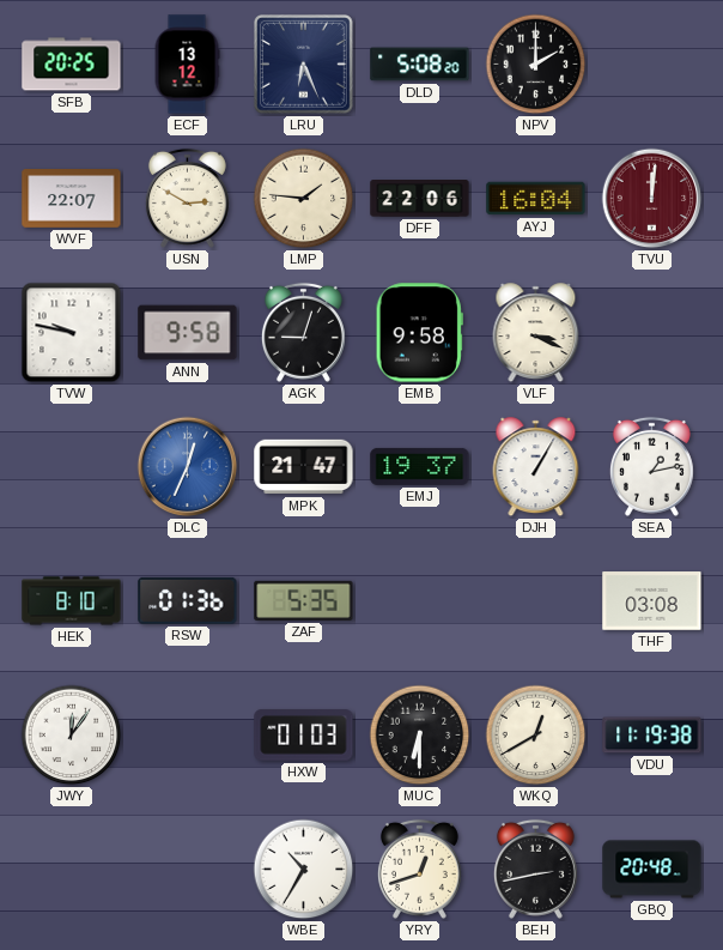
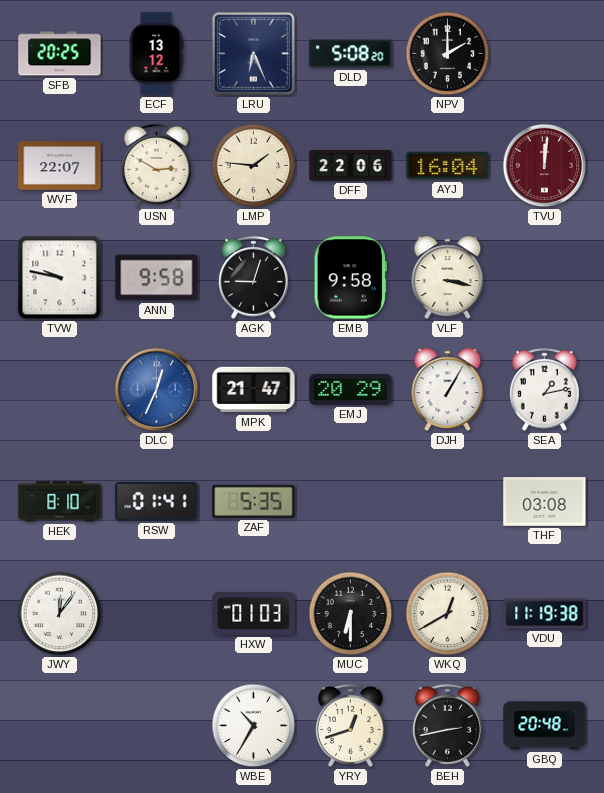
VLF: 3:19 -> 3:17 (448, 278)
EMJ: 19:37 -> 20:29 (351, 389)
RSW: 01:36 -> 01:41 (157, 501)
